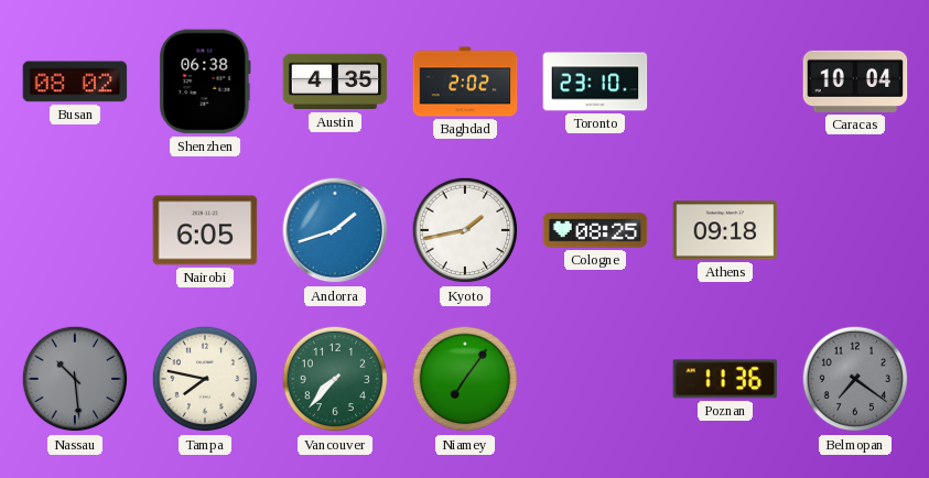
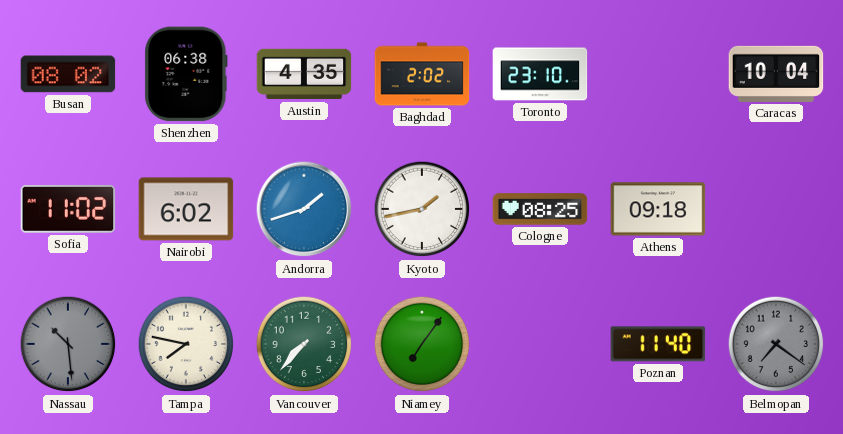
Sofia: none -> 11:02 (68, 209)
Nairobi: 6:05 -> 6:02 (186, 209)
Poznan: 11:36 -> 11:40 (658, 344)
